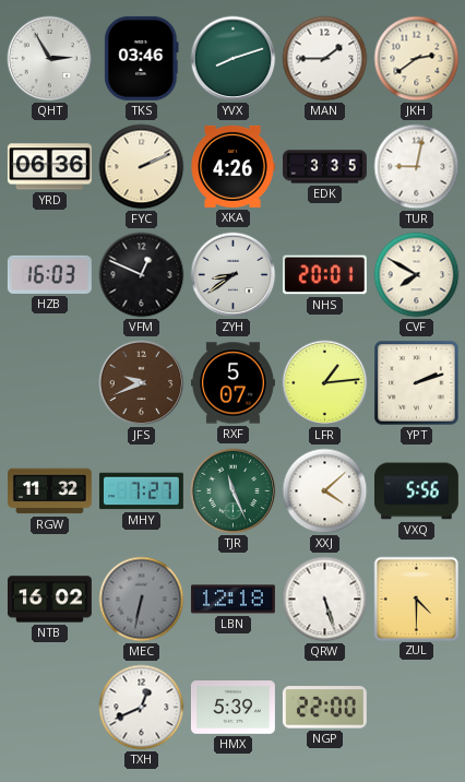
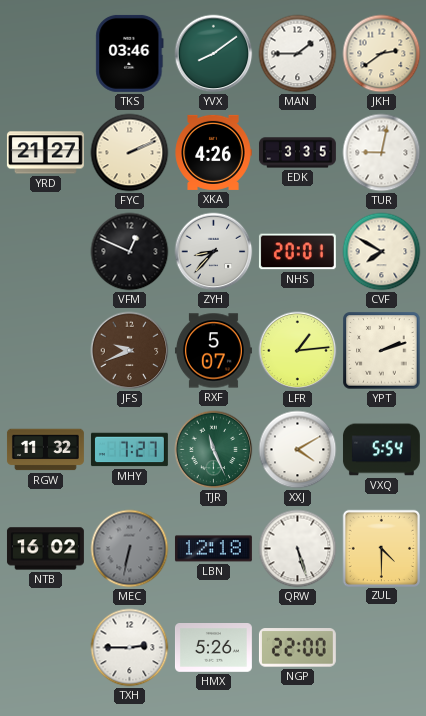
QHT: 2:55 -> none (50, 59)
YVX: 8:12 -> 8:09 (214, 54)
YRD: 06:36 -> 21:27 (45, 153)
HZB: 16:03 -> none (49, 274)
ZYH: 8:39 -> 8:37 (214, 252)
XXJ: 4:08 -> 4:10 (298, 450)
VXQ: 5:56 -> 5:54 (381, 450)
TXH: 12:41 -> 2:45 (130, 648)
HMX: 5:39 -> 5:26 (213, 648)
